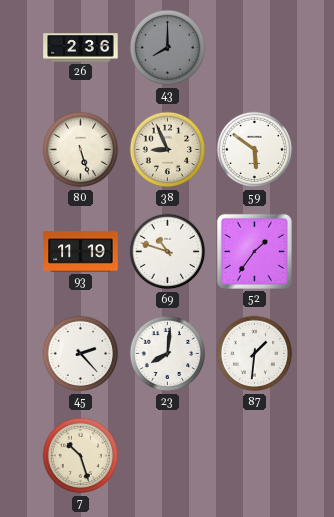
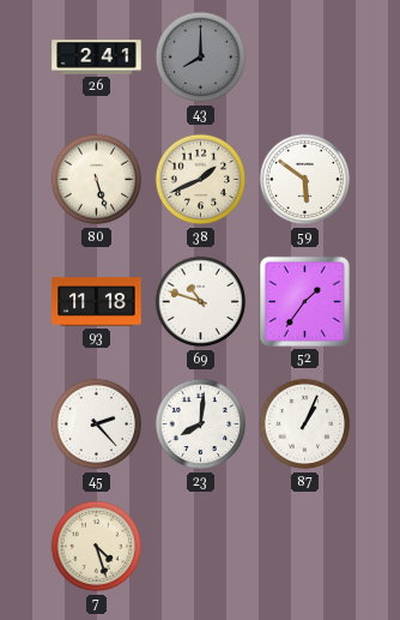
26: 2:36 -> 2:41 (97, 58)
38: 8:56 -> 1:41 (201, 180)
93: 11:19 -> 11:18 (97, 302)
87: 1:31 -> 1:04 (305, 425)
7: 10:27 -> 4:27 (97, 547)
